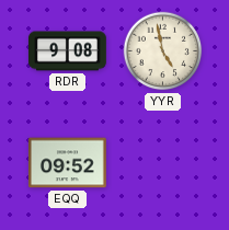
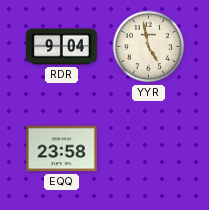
RDR: 9:08 -> 9:04 (62, 47)
EQQ: 09:52 -> 23:58 (61, 149)
